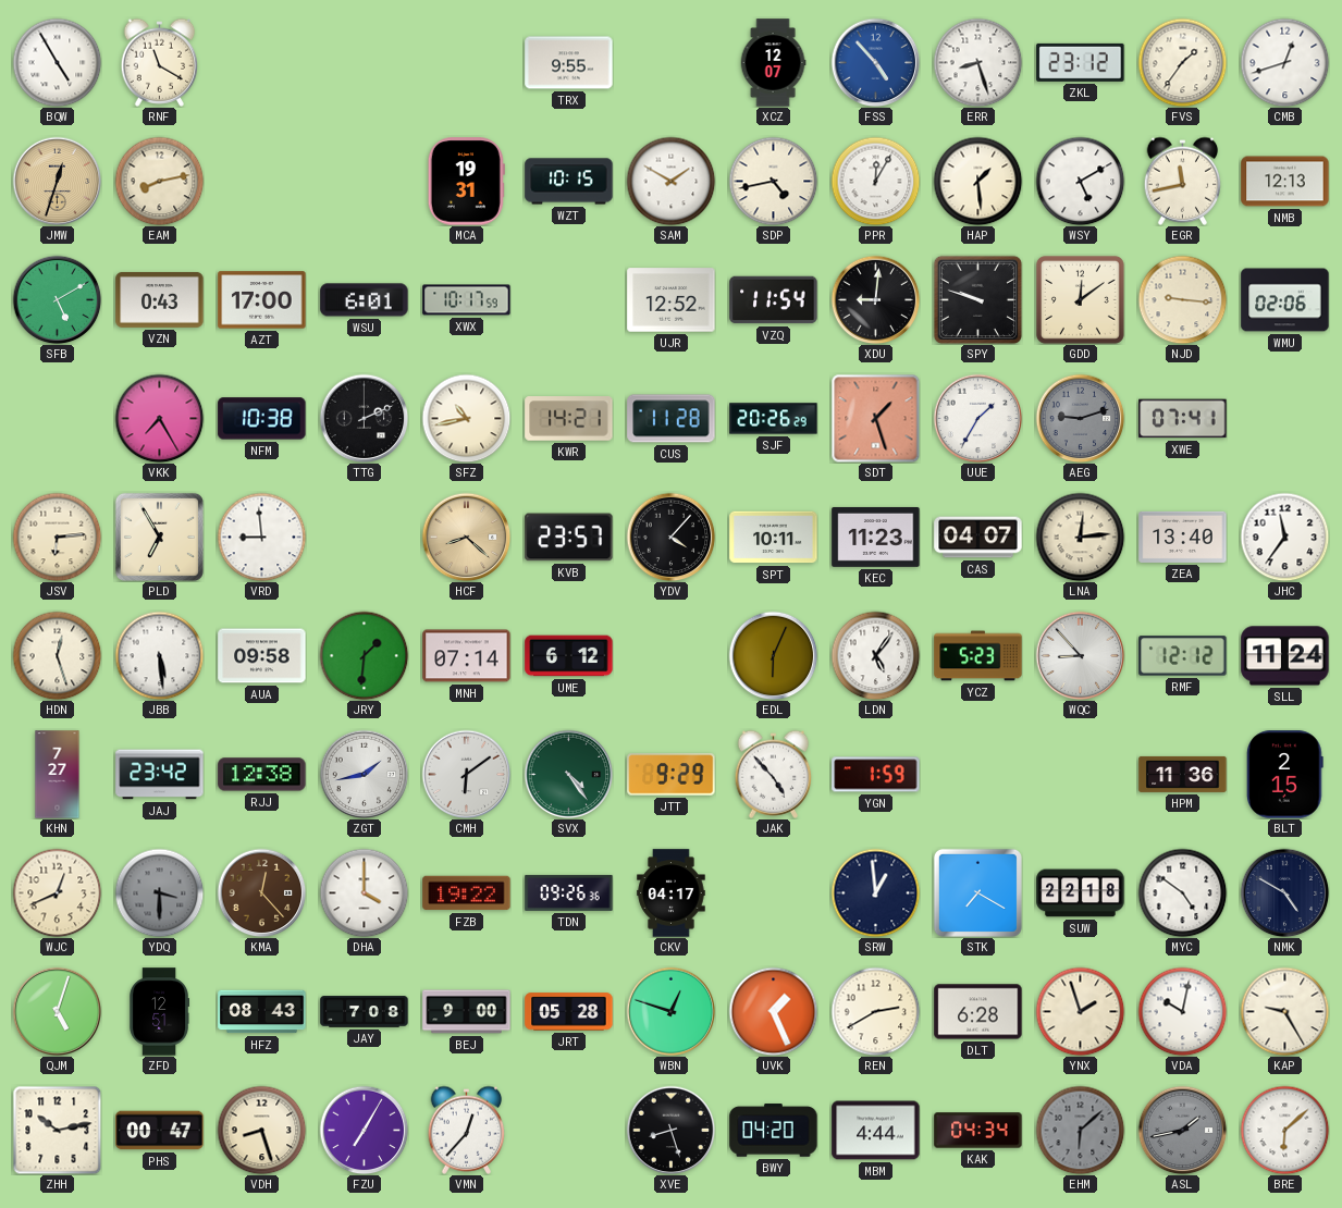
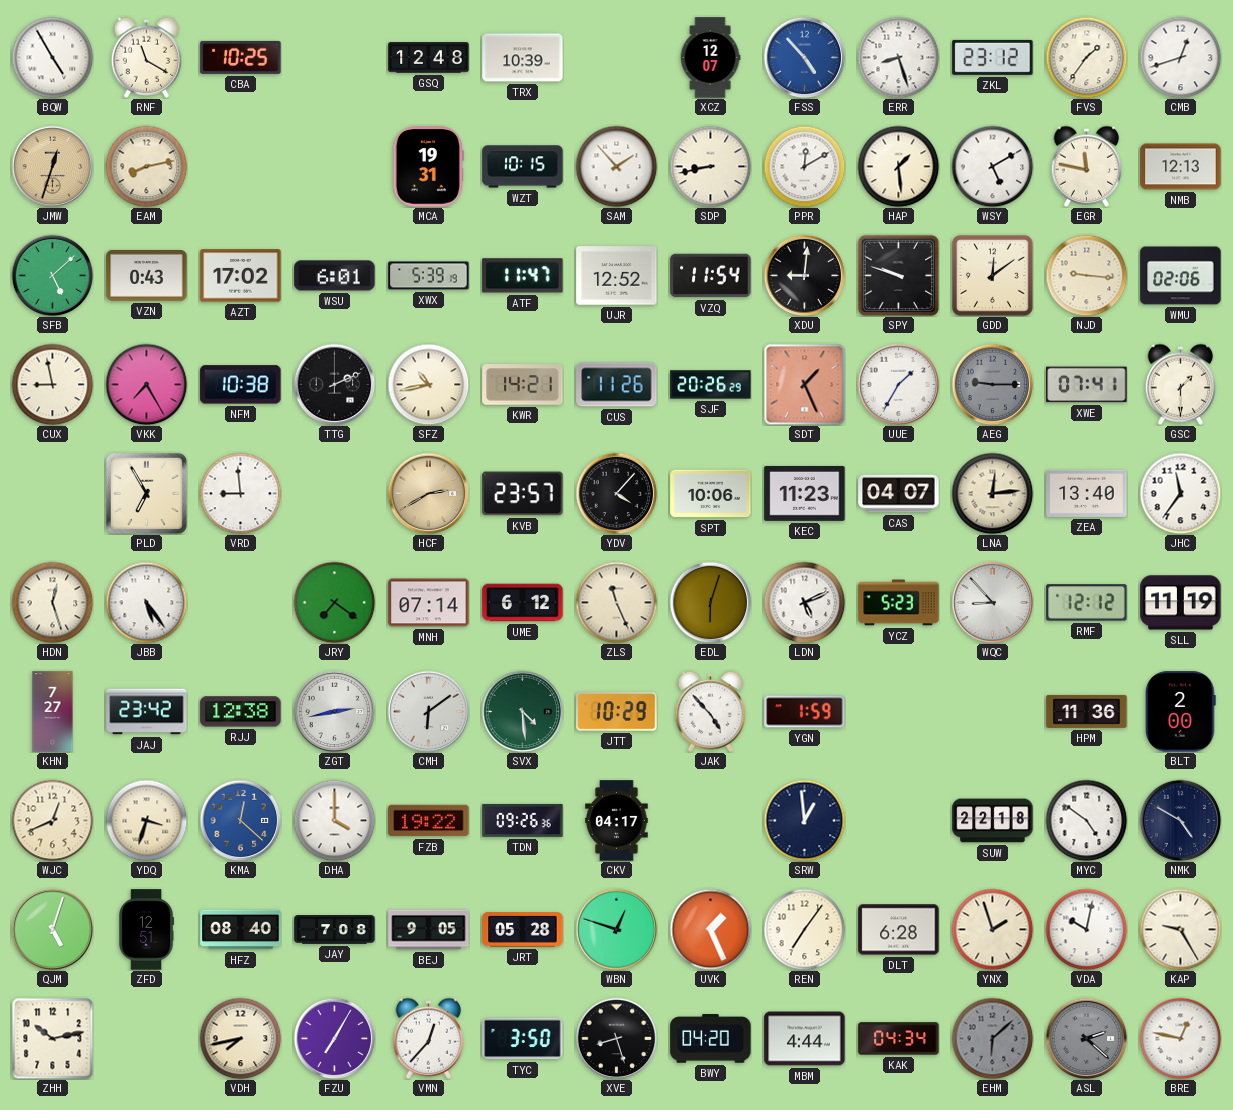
CBA: none -> 10:25 (241, 57)
GSQ: none -> 12:48 (429, 58)
TRX: 9:55 -> 10:39 (523, 58)
SAM: 1:50 -> 1:53 (616, 166)
SDP: 4:43 -> 8:43 (710, 166)
PPR: 12:05 -> 12:10 (804, 166)
EGR: 11:43 -> 11:47 (1087, 166)
SFB: 5:10 -> 5:08 (52, 275)
AZT: 17:00 -> 17:02 (241, 276)
XWX: 10:17 -> 5:39 (429, 276)
ATF: none -> 11:47 (523, 276)
CUX: none -> 8:58 (52, 384)
CUS: 11:28 -> 11:26 (617, 385)
SDT: 1:27 -> 1:26 (804, 384)
AEG: 9:12 -> 9:15 (992, 384)
GSC: none -> 1:30 (1181, 384)
JSV: 6:14 -> none (57, 537)
HCF: 8:22 -> 2:40 (428, 493)
SPT: 10:11 -> 10:06 (711, 494)
JBB: 5:29 -> 5:24 (146, 602)
AUA: 09:58 -> none (262, 656)
JRY: 1:31 -> 7:21 (334, 602)
ZLS: none -> 11:26 (616, 602)
EDL: 6:04 -> 6:03 (710, 602)
LDN: 5:06 -> 5:11 (804, 602)
SLL: 11:24 -> 11:19 (1181, 603)
ZGT: 1:43 -> 2:43 (334, 711)
SVX: 4:24 -> 4:29 (522, 711)
JTT: 9:29 -> 10:29 (617, 712)
BLT: 2:15 -> 2:00 (1181, 712)
YDQ: 3:30 -> 3:33 (146, 820)
YDQ dial: grey -> cream (146, 820)
KMA: 12:23 -> 12:22 (240, 820)
KMA dial: brown -> blue (240, 820)
STK: 7:20 -> none (977, 892)
HFZ: 08:43 -> 08:40 (241, 930)
BEJ: 9:00 -> 9:05 (429, 930)
REN: 2:40 -> 7:06 (804, 929)
PHS: 00:47 -> none (160, 1131)
VDH: 8:27 -> 7:43 (240, 1038)
TYC: none -> 3:50 (523, 1039)
ASL: 1:43 -> 2:22 (1086, 1038)
BRE: 6:08 -> 12:47 (1180, 1038)
